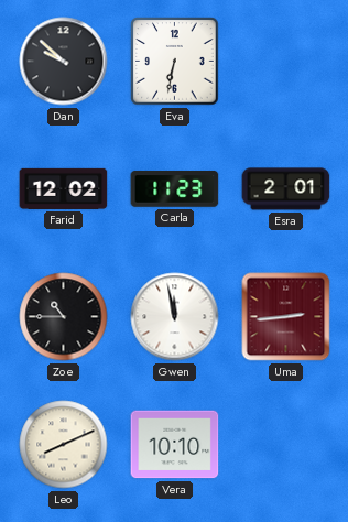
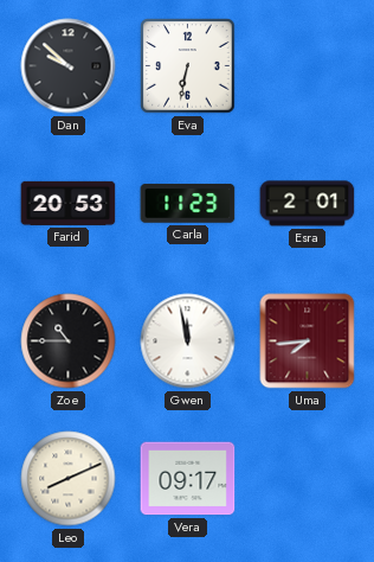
Farid: 12:02 -> 20:53 (69, 203)
Uma: 2:44 -> 7:44 (308, 341)
Vera: 10:10 -> 09:17 (188, 479)
